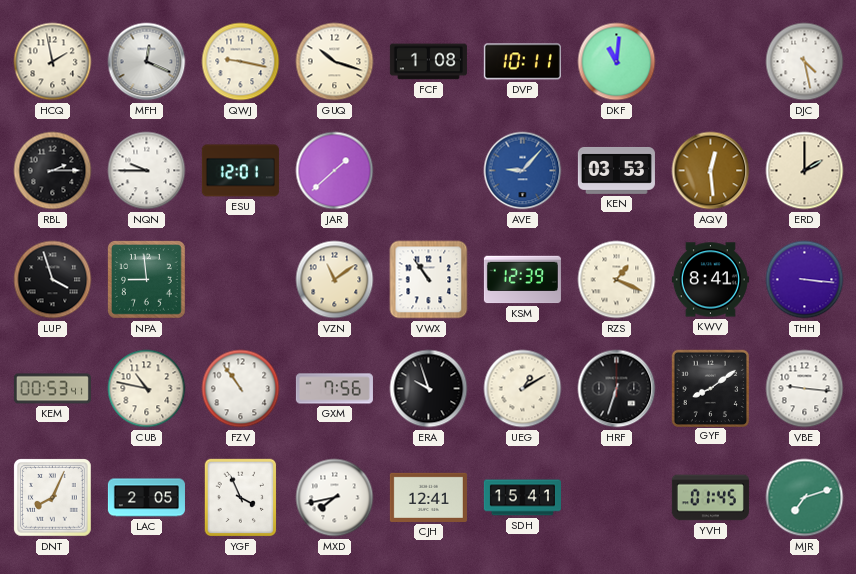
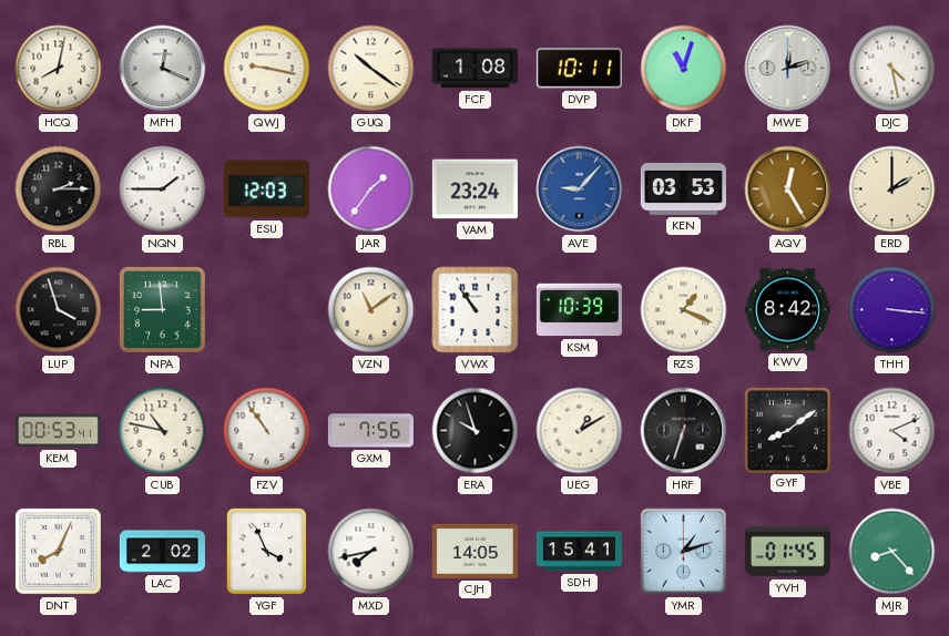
HCQ: 1:58 -> 8:02 (59, 69)
GUQ: 10:18 -> 10:21 (371, 69)
DKF: 11:01 -> 11:03 (684, 69)
MWE: none -> 12:12 (788, 69)
NQN: 9:45 -> 1:45 (163, 189)
ESU: 12:01 -> 12:03 (266, 189)
JAR: 1:38 -> 1:36 (371, 189)
VAM: none -> 23:24 (474, 189)
AQV: 12:29 -> 12:25 (788, 189)
KSM: 12:39 -> 10:39 (579, 310)
KWV: 8:41 -> 8:42 (787, 310)
VBE: 9:16 -> 4:11 (892, 431)
LAC: 2:05 -> 2:02 (162, 552)
CJH: 12:41 -> 14:05 (474, 551)
YMR: none -> 1:12 (684, 552)
MJR: 7:12 -> 8:23 (892, 552)
